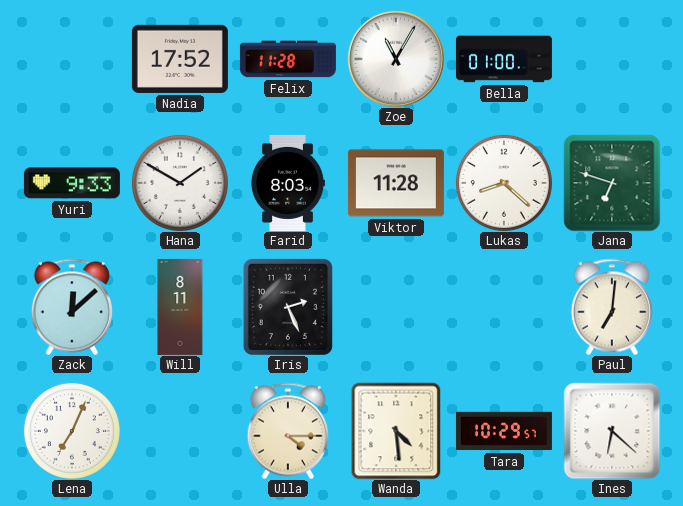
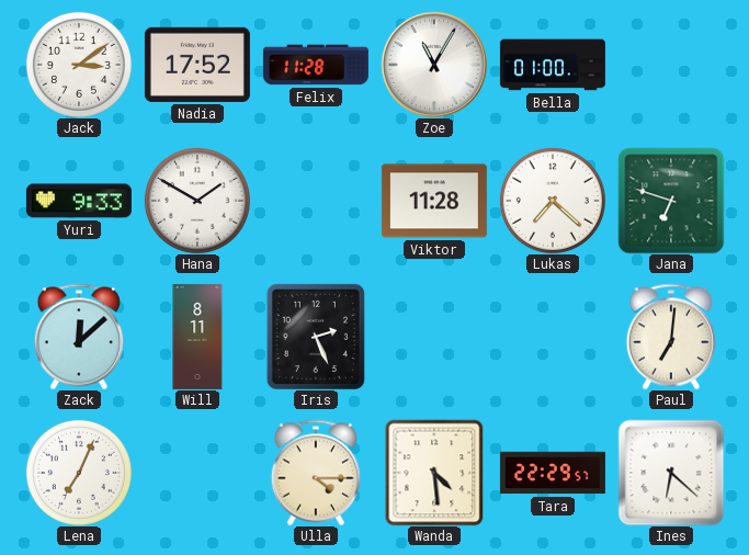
Jack: none -> 3:09 (79, 65)
Farid: 8:03 -> none (288, 183)
Lukas: 8:22 -> 7:22 (553, 201)
Tara: 10:29 -> 22:29 (553, 473)
